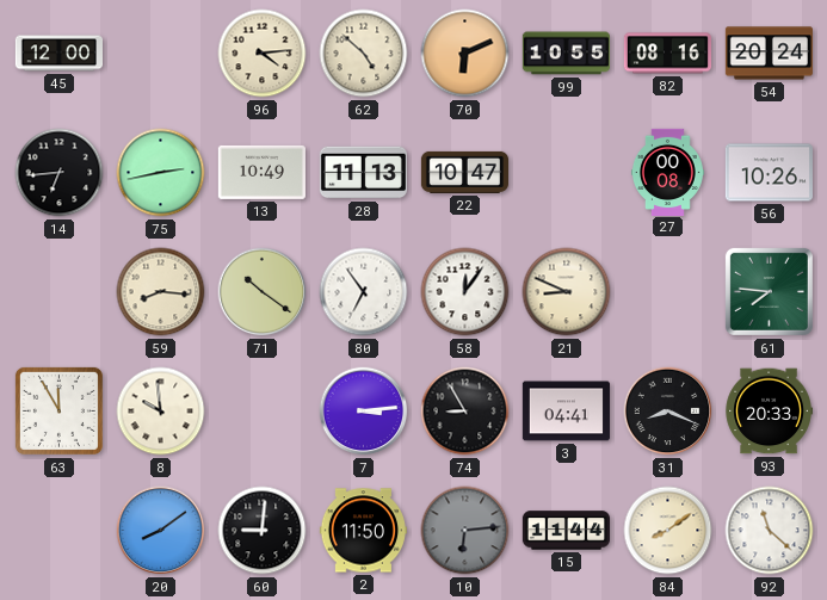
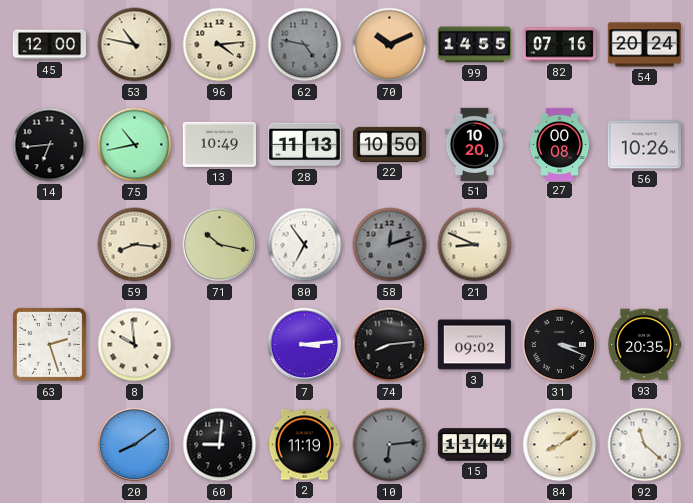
53: none -> 10:47 (135, 45)
62: 4:52 -> 4:47 (305, 45)
62 dial: cream -> grey (305, 45)
70: 6:11 -> 10:11 (390, 45)
99: 10:55 -> 14:55 (474, 45)
82: 08:16 -> 07:16 (559, 45)
75: 2:43 -> 10:43 (135, 145)
22: 10:47 -> 10:50 (389, 144)
51: none -> 10:20 (475, 144)
71: 10:21 -> 10:17 (220, 245)
58: 12:06 -> 12:12 (390, 245)
58 dial: white -> grey (390, 245)
61: 7:46 -> none (769, 291)
63: 11:55 -> 2:27 (49, 344)
74: 8:55 -> 8:14 (390, 345)
3: 04:41 -> 09:02 (474, 345)
31: 8:19 -> 3:19 (560, 345)
93: 20:33 -> 20:35 (644, 345)
2: 11:50 -> 11:19 (304, 445)
